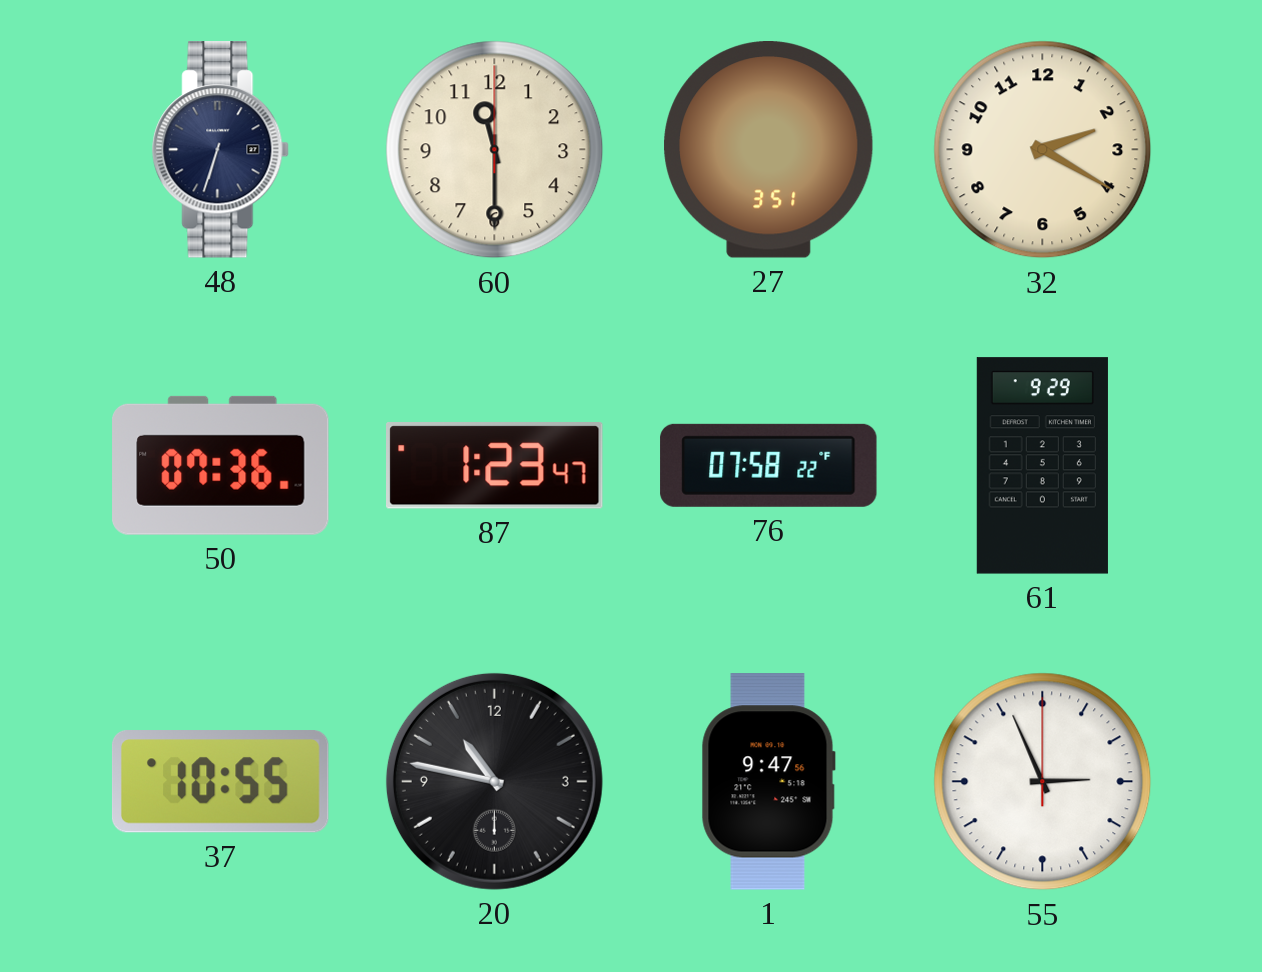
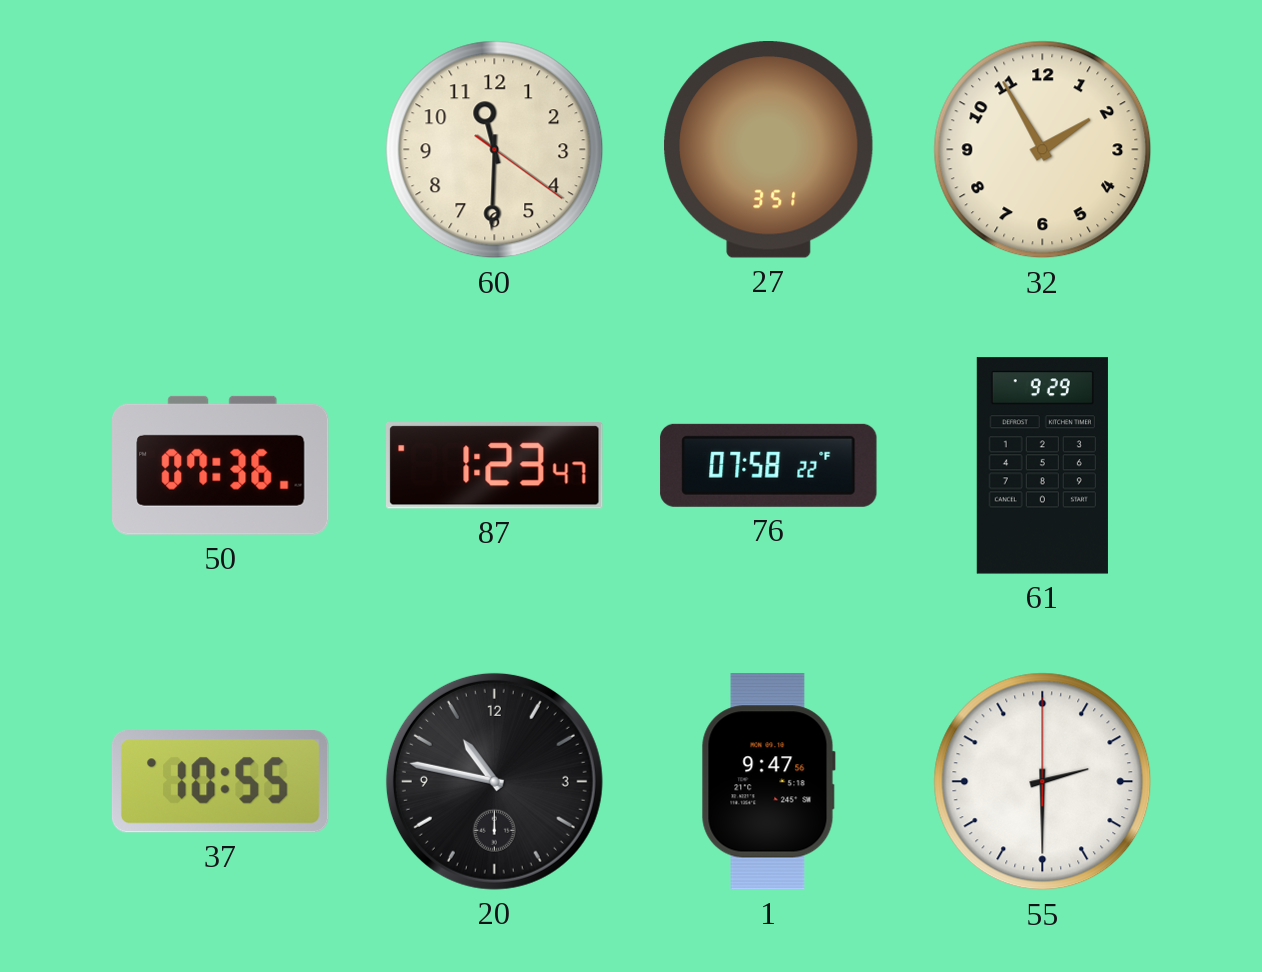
48: 6:33 -> none (221, 150)
60: 11:30:00 -> 11:30:21 (495, 150)
32: 2:20 -> 1:55 (1043, 150)
55: 2:56 -> 2:30 (1043, 782)
